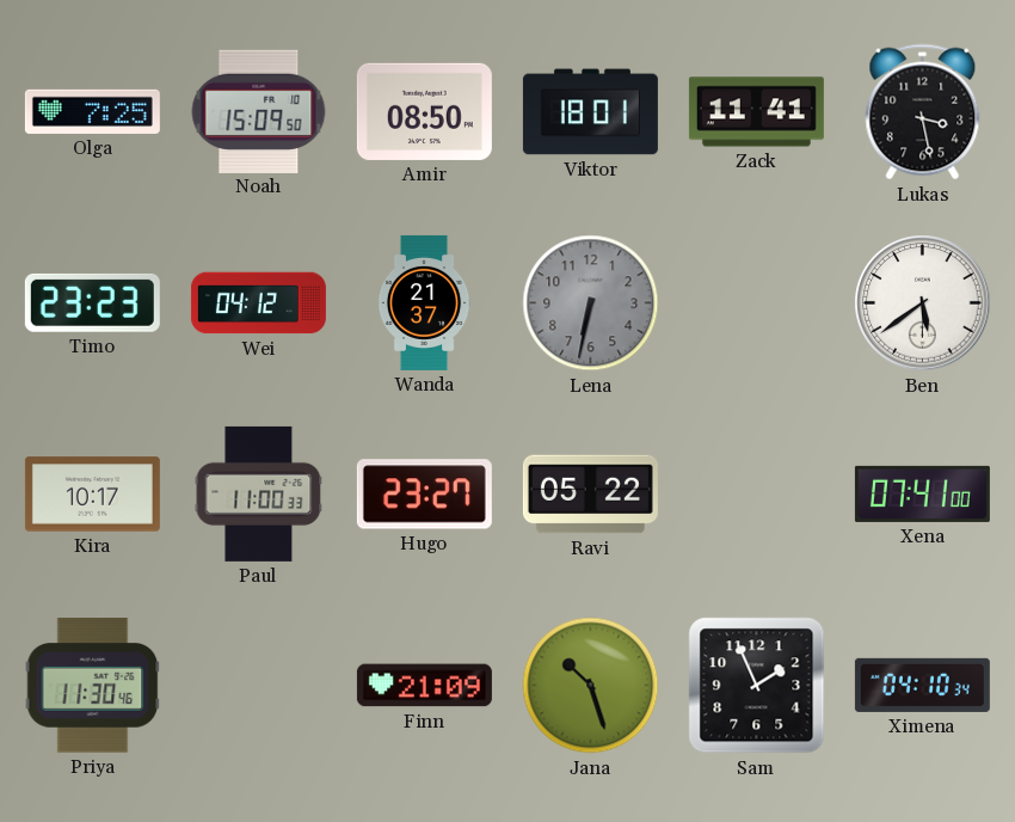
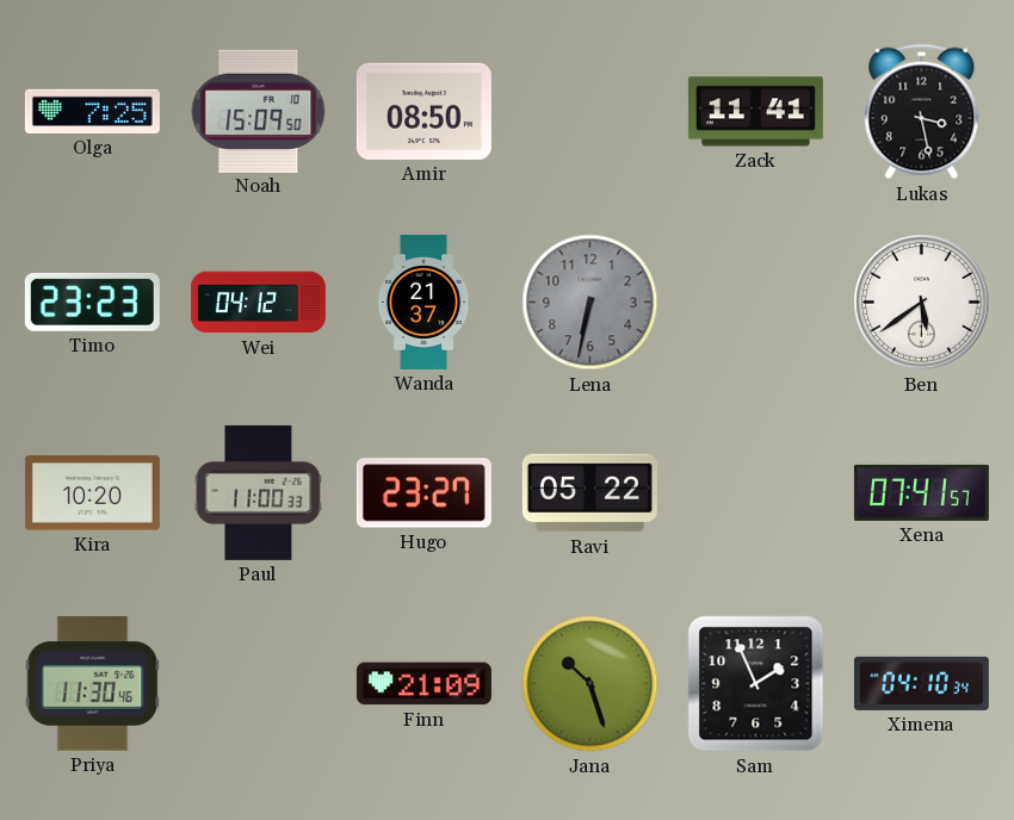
Viktor: 18:01 -> none (590, 112)
Kira: 10:17 -> 10:20 (92, 493)
Xena: 07:41:00 -> 07:41:57 (921, 492)
